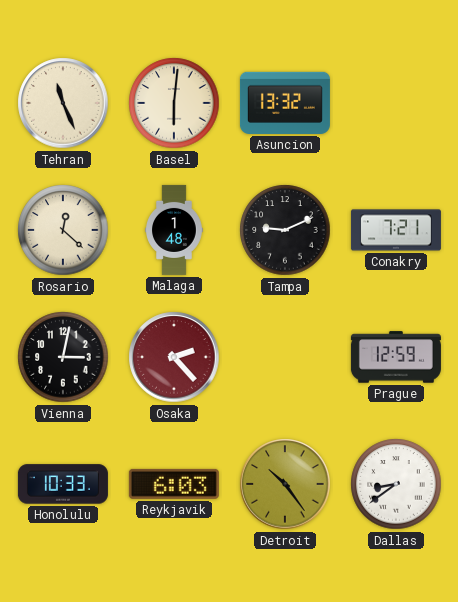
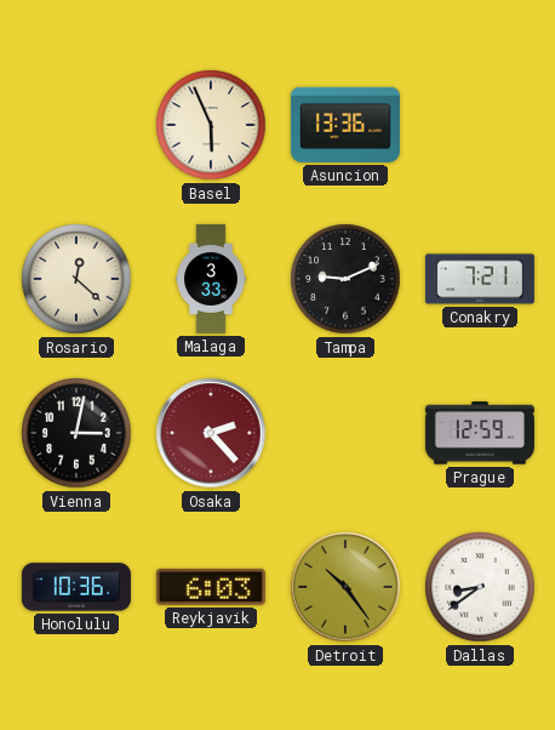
Tehran: 11:26 -> none (63, 103)
Basel: 6:01 -> 5:56 (211, 125)
Asuncion: 13:32 -> 13:36 (345, 125)
Malaga: 1:48 -> 3:33 (211, 279)
Honolulu: 10:33 -> 10:36 (76, 587)
